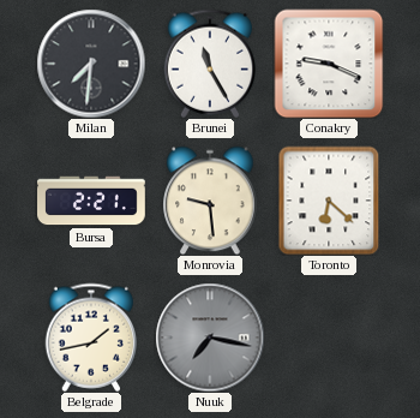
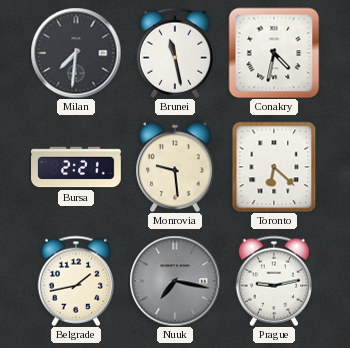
Brunei: 11:25 -> 11:28 (175, 53)
Conakry: 9:19 -> 4:32 (274, 53)
Prague: none -> 9:13 (274, 281)
